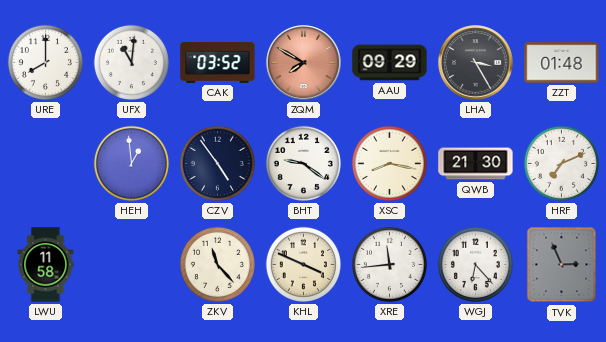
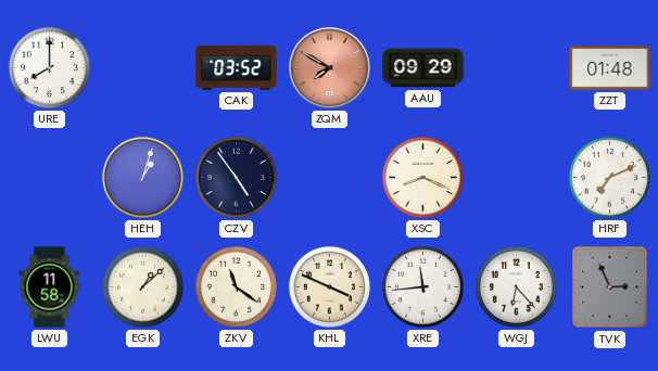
UFX: 11:01 -> none (131, 62)
LHA: 3:25 -> none (476, 63)
HEH: 12:59 -> 1:03 (142, 177)
BHT: 9:21 -> none (303, 163)
XSC: 8:17 -> 8:19 (422, 177)
QWB: 21:30 -> none (476, 164)
EGK: none -> 1:08 (142, 286)
ZKV: 11:23 -> 11:21 (236, 286)
